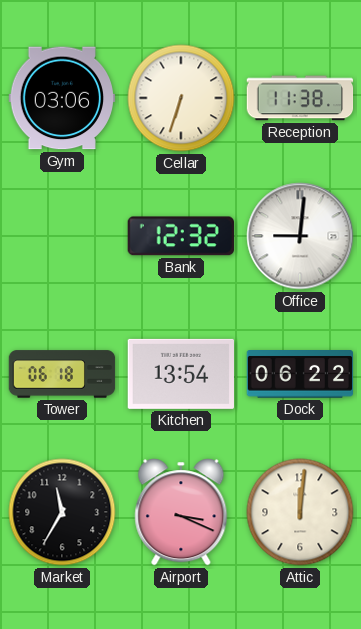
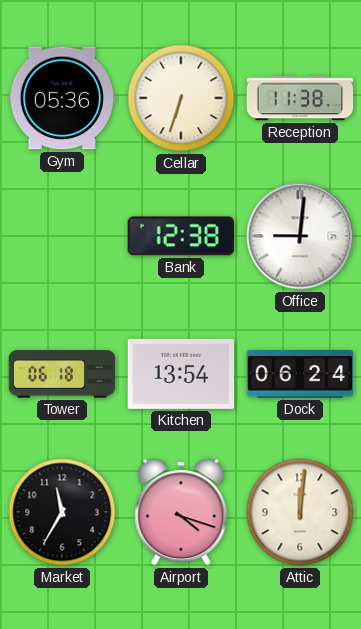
Gym: 03:06 -> 05:36 (62, 98)
Bank: 12:32 -> 12:38 (181, 236)
Dock: 06:22 -> 06:24 (300, 375)
Airport: 3:19 -> 4:18 (181, 512)
